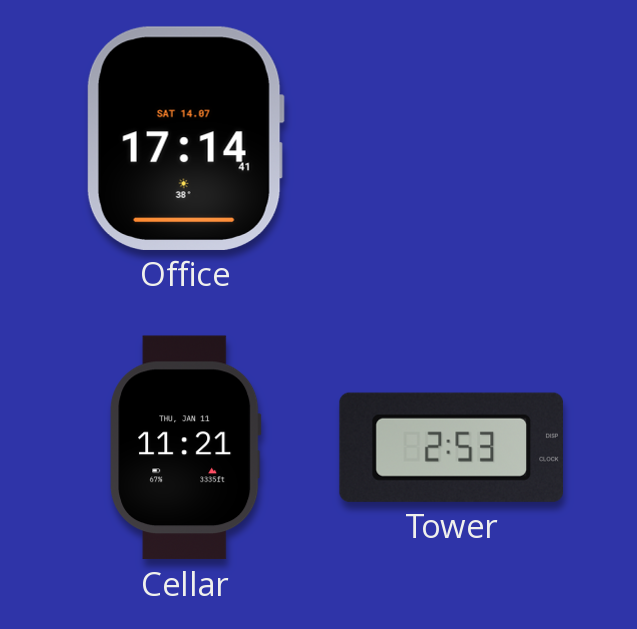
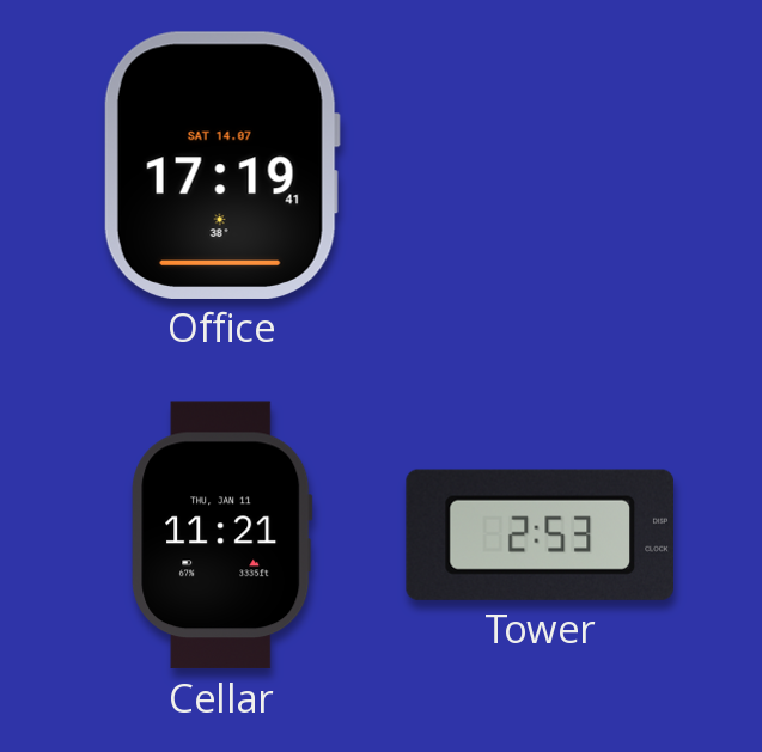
Office: 17:14 -> 17:19 (221, 165)
